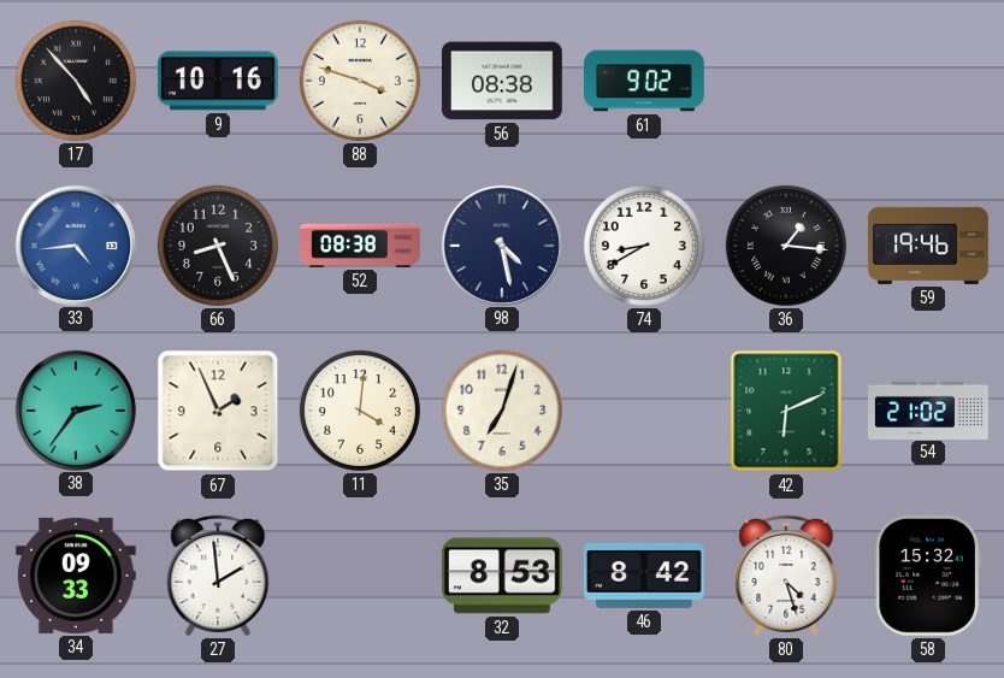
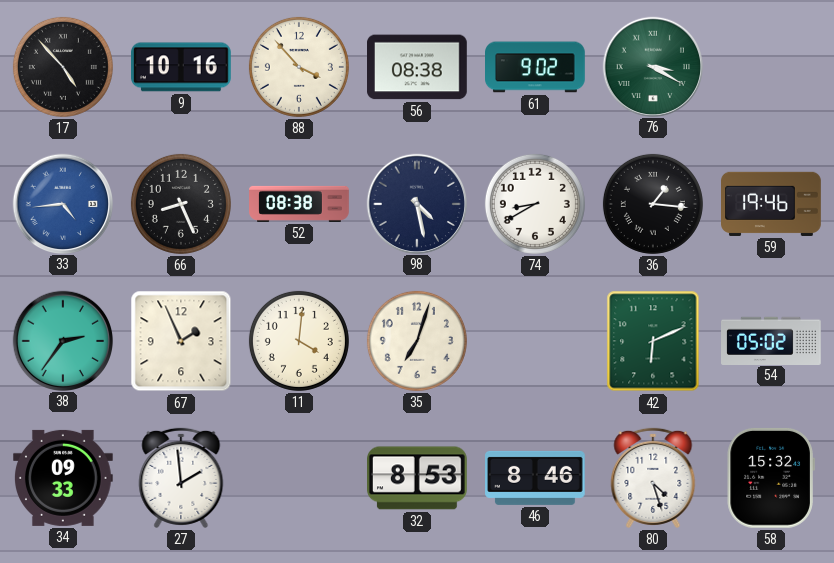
88: 3:48 -> 3:53 (299, 67)
76: none -> 3:20 (652, 66)
54: 21:02 -> 05:02 (771, 340)
46: 8:42 -> 8:46 (536, 478)
